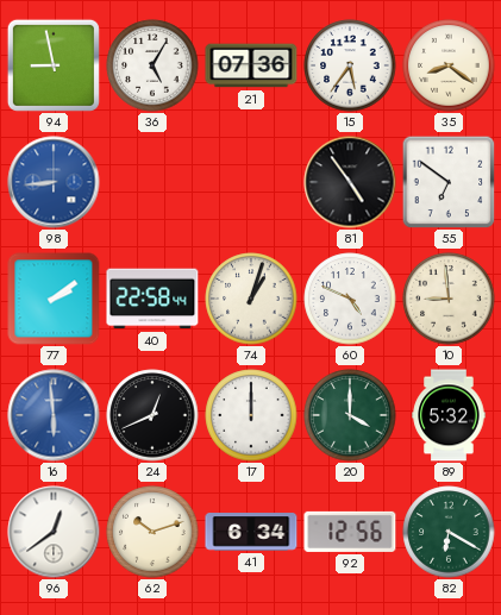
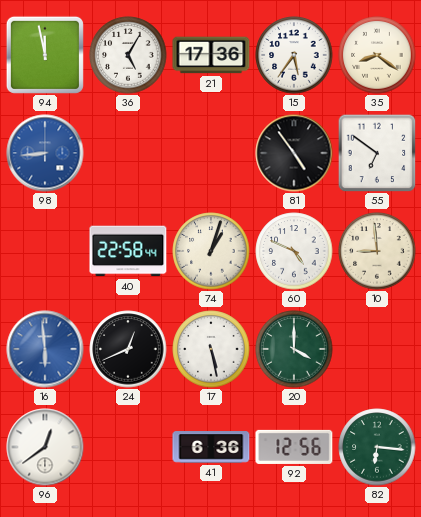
94: 8:58 -> 11:58 (45, 55)
21: 07:36 -> 17:36 (211, 55)
77: 2:09 -> none (54, 299)
17: 12:00 -> 5:28 (211, 349)
89: 5:32 -> none (449, 415)
62: 10:12 -> none (152, 532)
41: 6:34 -> 6:36 (211, 447)
82: 6:20 -> 6:16 (377, 447)
